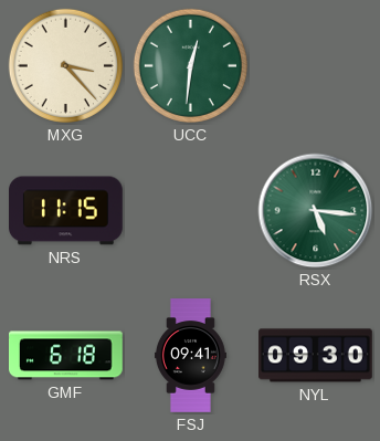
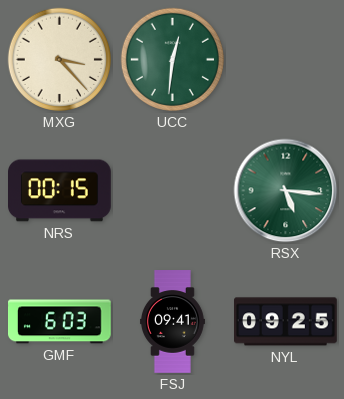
NRS: 11:15 -> 00:15 (60, 191)
GMF: 6:18 -> 6:03 (60, 322)
NYL: 09:30 -> 09:25 (286, 322)
